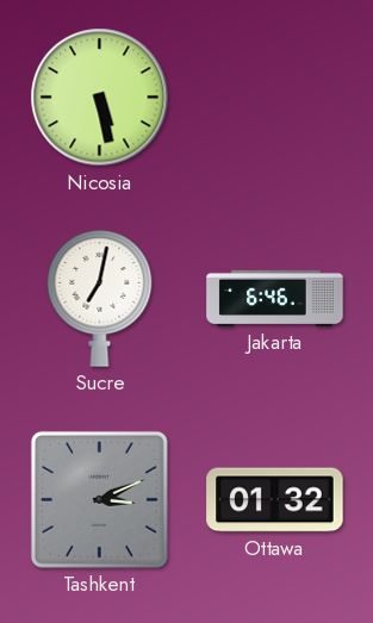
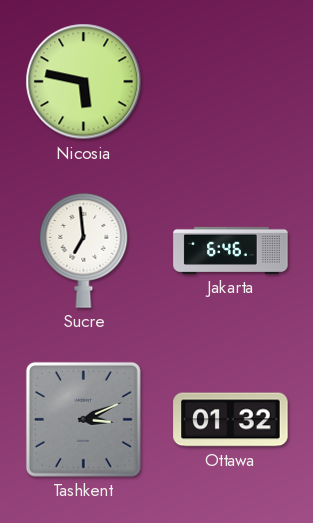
Nicosia: 5:28 -> 5:47 (84, 82)
Sucre: 7:02 -> 6:59 (84, 250)
